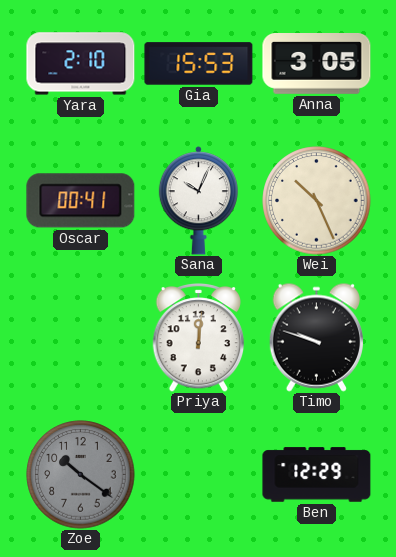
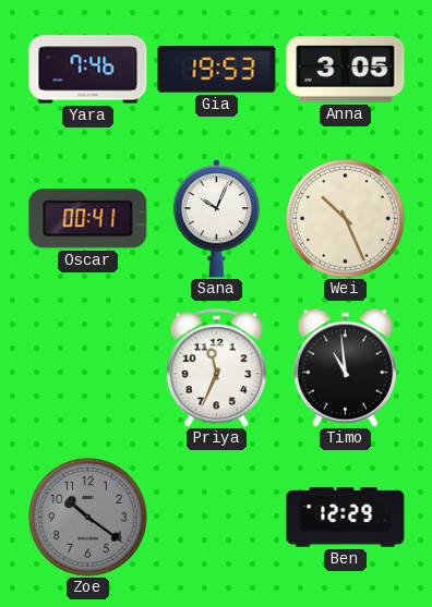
Yara: 2:10 -> 7:46 (88, 70)
Gia: 15:53 -> 19:53 (217, 70)
Priya: 12:01 -> 11:34 (217, 368)
Timo: 9:48 -> 10:59 (345, 367)
